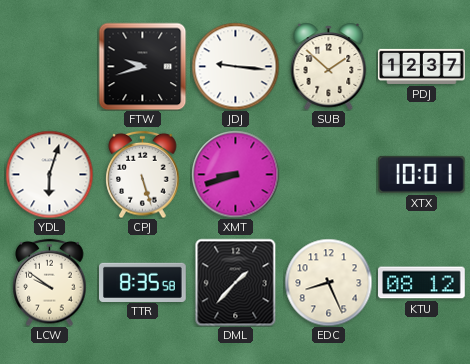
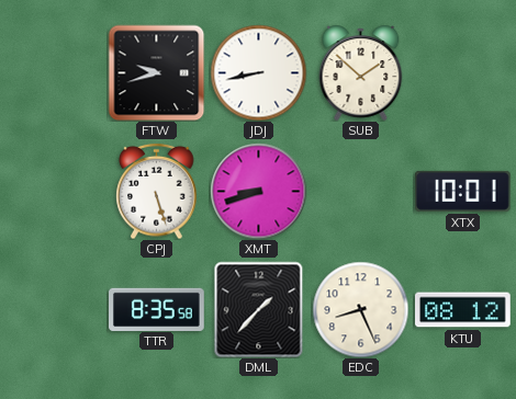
JDJ: 9:16 -> 8:43 (258, 72)
PDJ: 12:37 -> none (422, 66)
YDL: 6:03 -> none (49, 174)
LCW: 9:51 -> none (50, 282)
